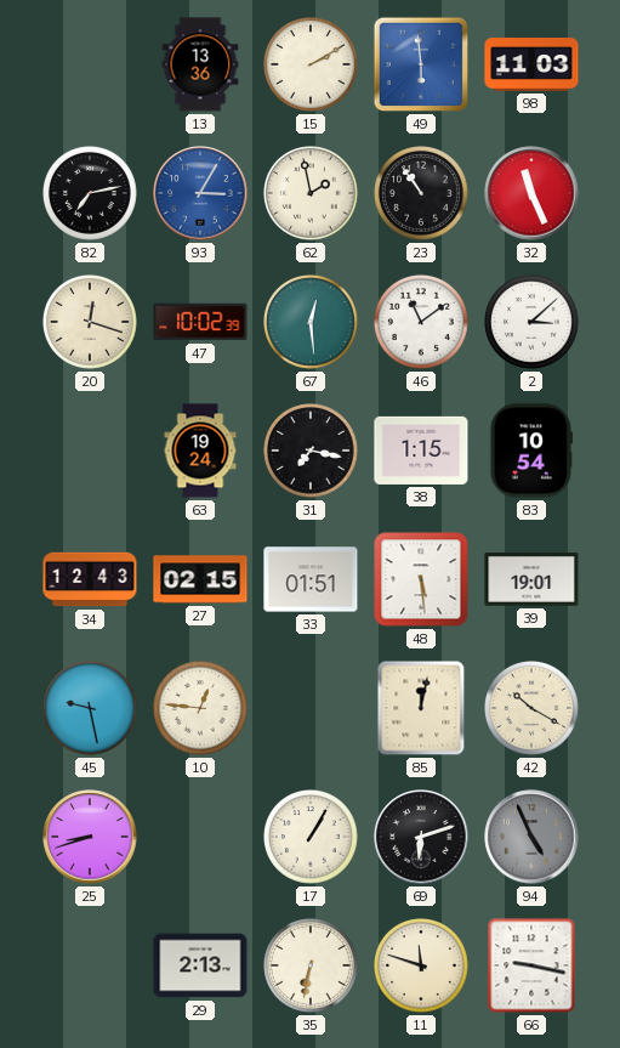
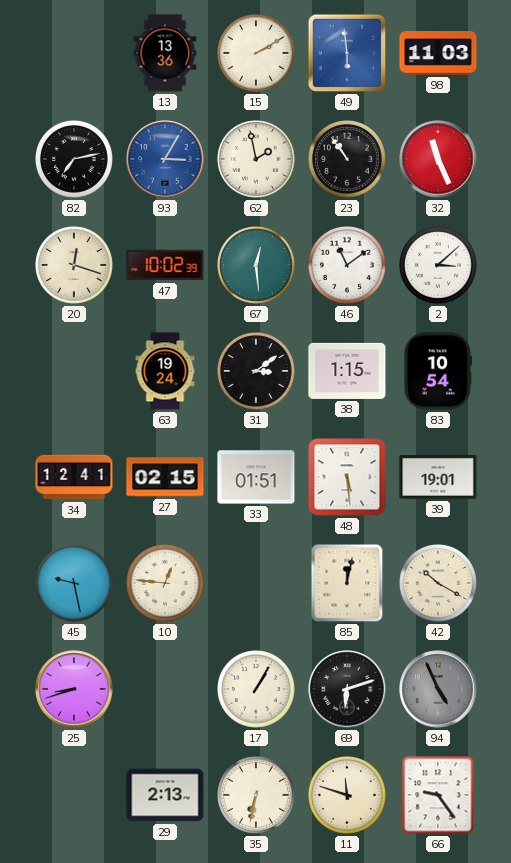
31: 7:17 -> 3:09 (257, 372)
34: 12:43 -> 12:41 (74, 477)
66: 9:17 -> 9:24 (438, 795)
